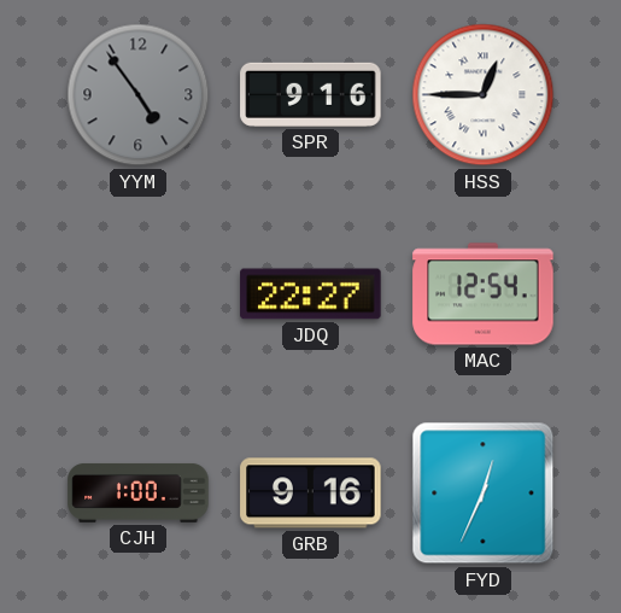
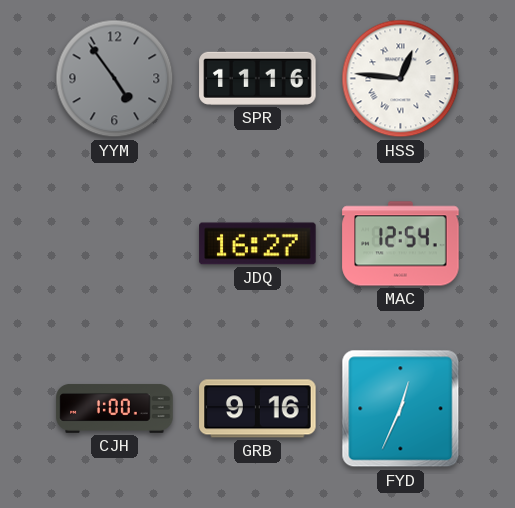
SPR: 9:16 -> 11:16 (258, 78)
HSS: 12:45 -> 12:46 (401, 79)
JDQ: 22:27 -> 16:27 (258, 244)
